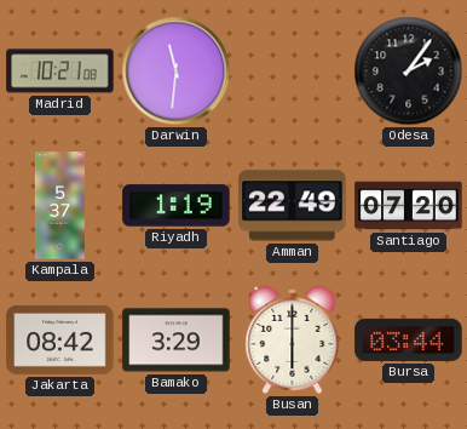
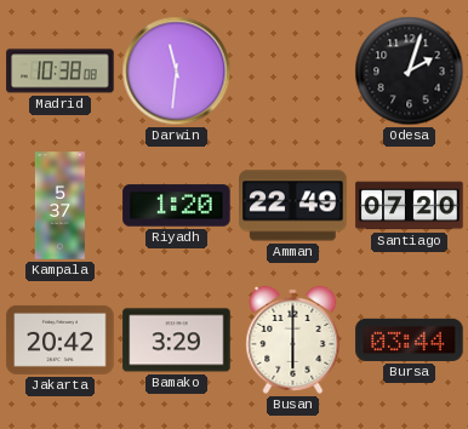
Madrid: 10:21 -> 10:38 (61, 71)
Odesa: 2:06 -> 2:03 (410, 71)
Riyadh: 1:19 -> 1:20 (177, 206)
Jakarta: 08:42 -> 20:42 (61, 339)
